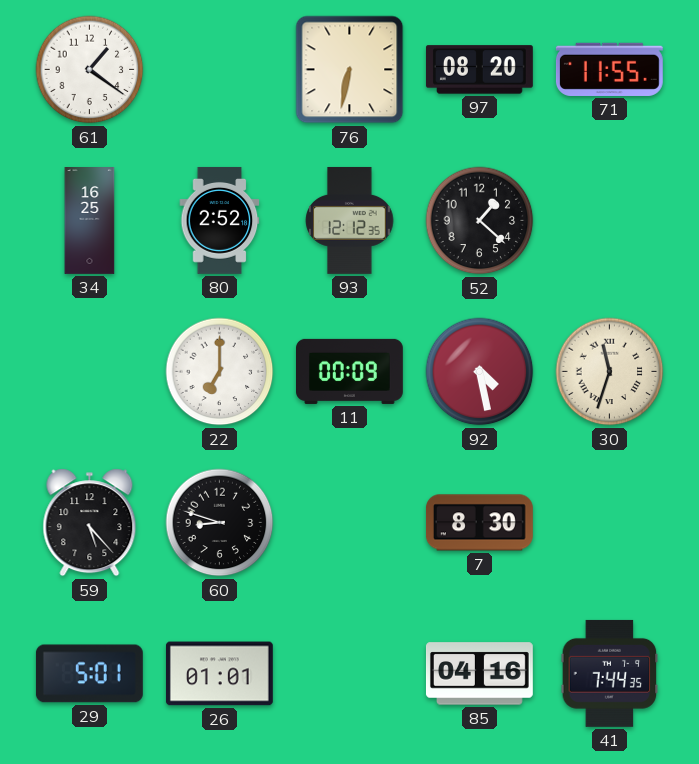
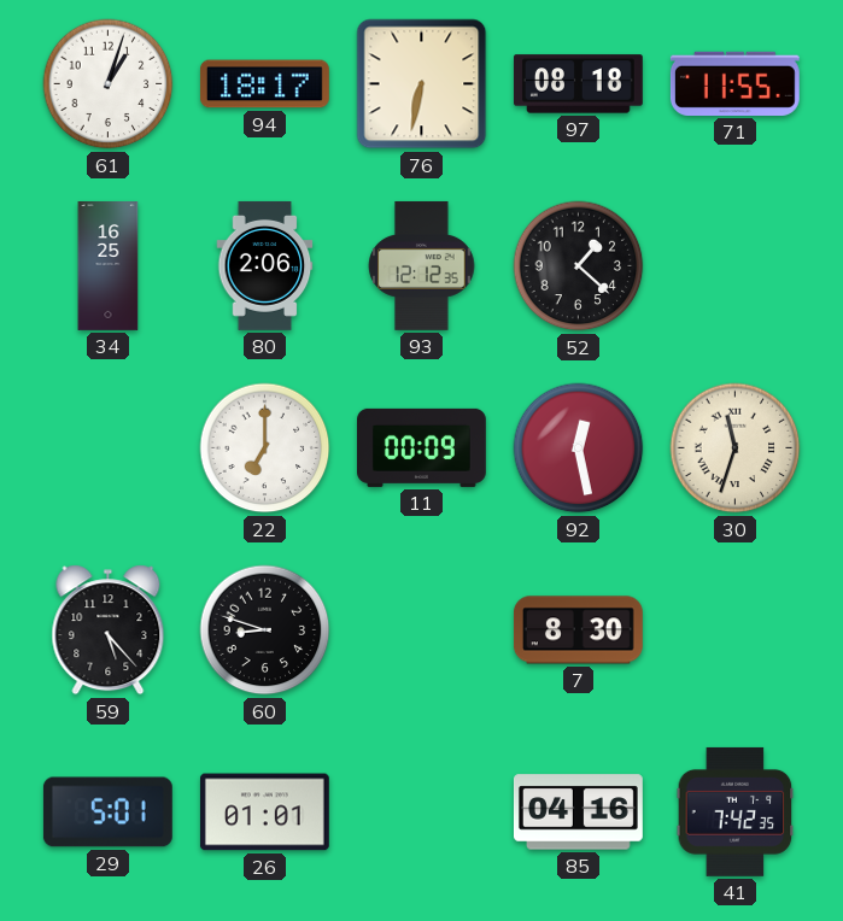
61: 1:21 -> 1:03 (109, 84)
94: none -> 18:17 (264, 84)
97: 08:20 -> 08:18 (578, 84)
80: 2:52 -> 2:06 (265, 265)
92: 4:28 -> 12:28 (579, 448)
41: 7:44 -> 7:42 (736, 811)
